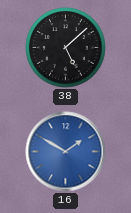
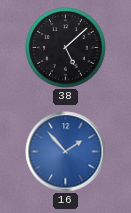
16: 1:50 -> 1:53 (66, 152)
